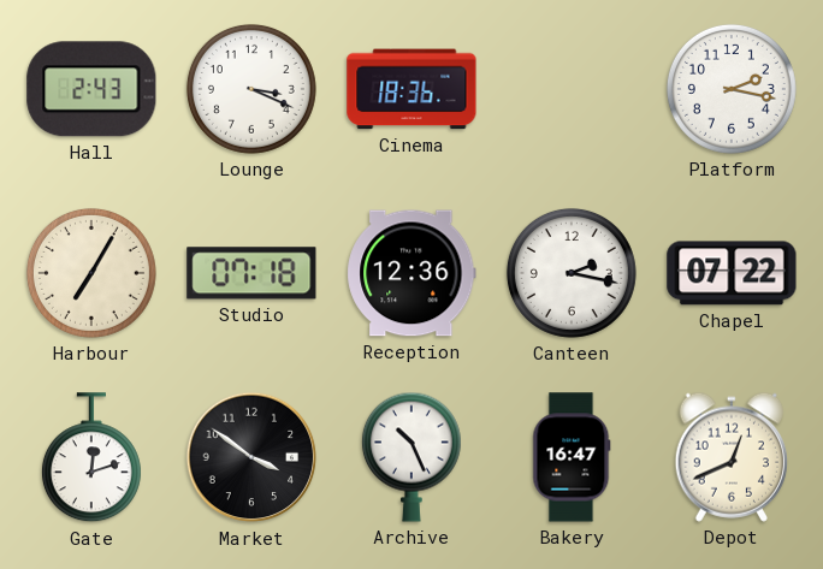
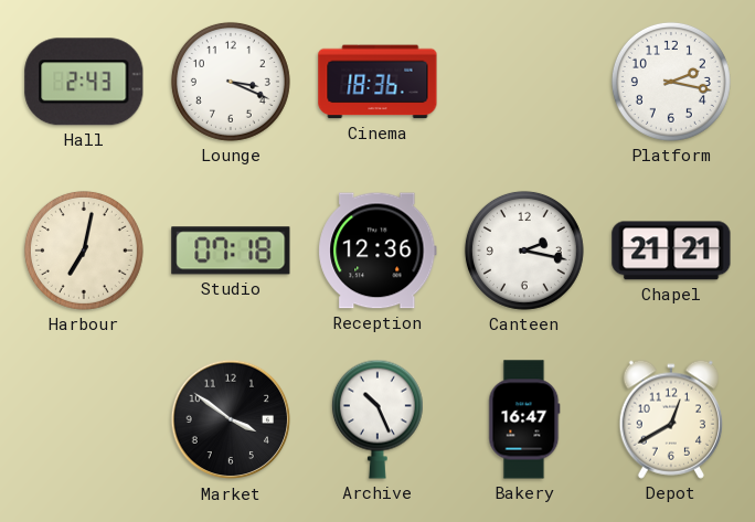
Harbour: 7:05 -> 7:02 (84, 251)
Chapel: 07:22 -> 21:21 (671, 251)
Gate: 12:12 -> none (91, 458)
Depot: 12:41 -> 12:40 (670, 419)
